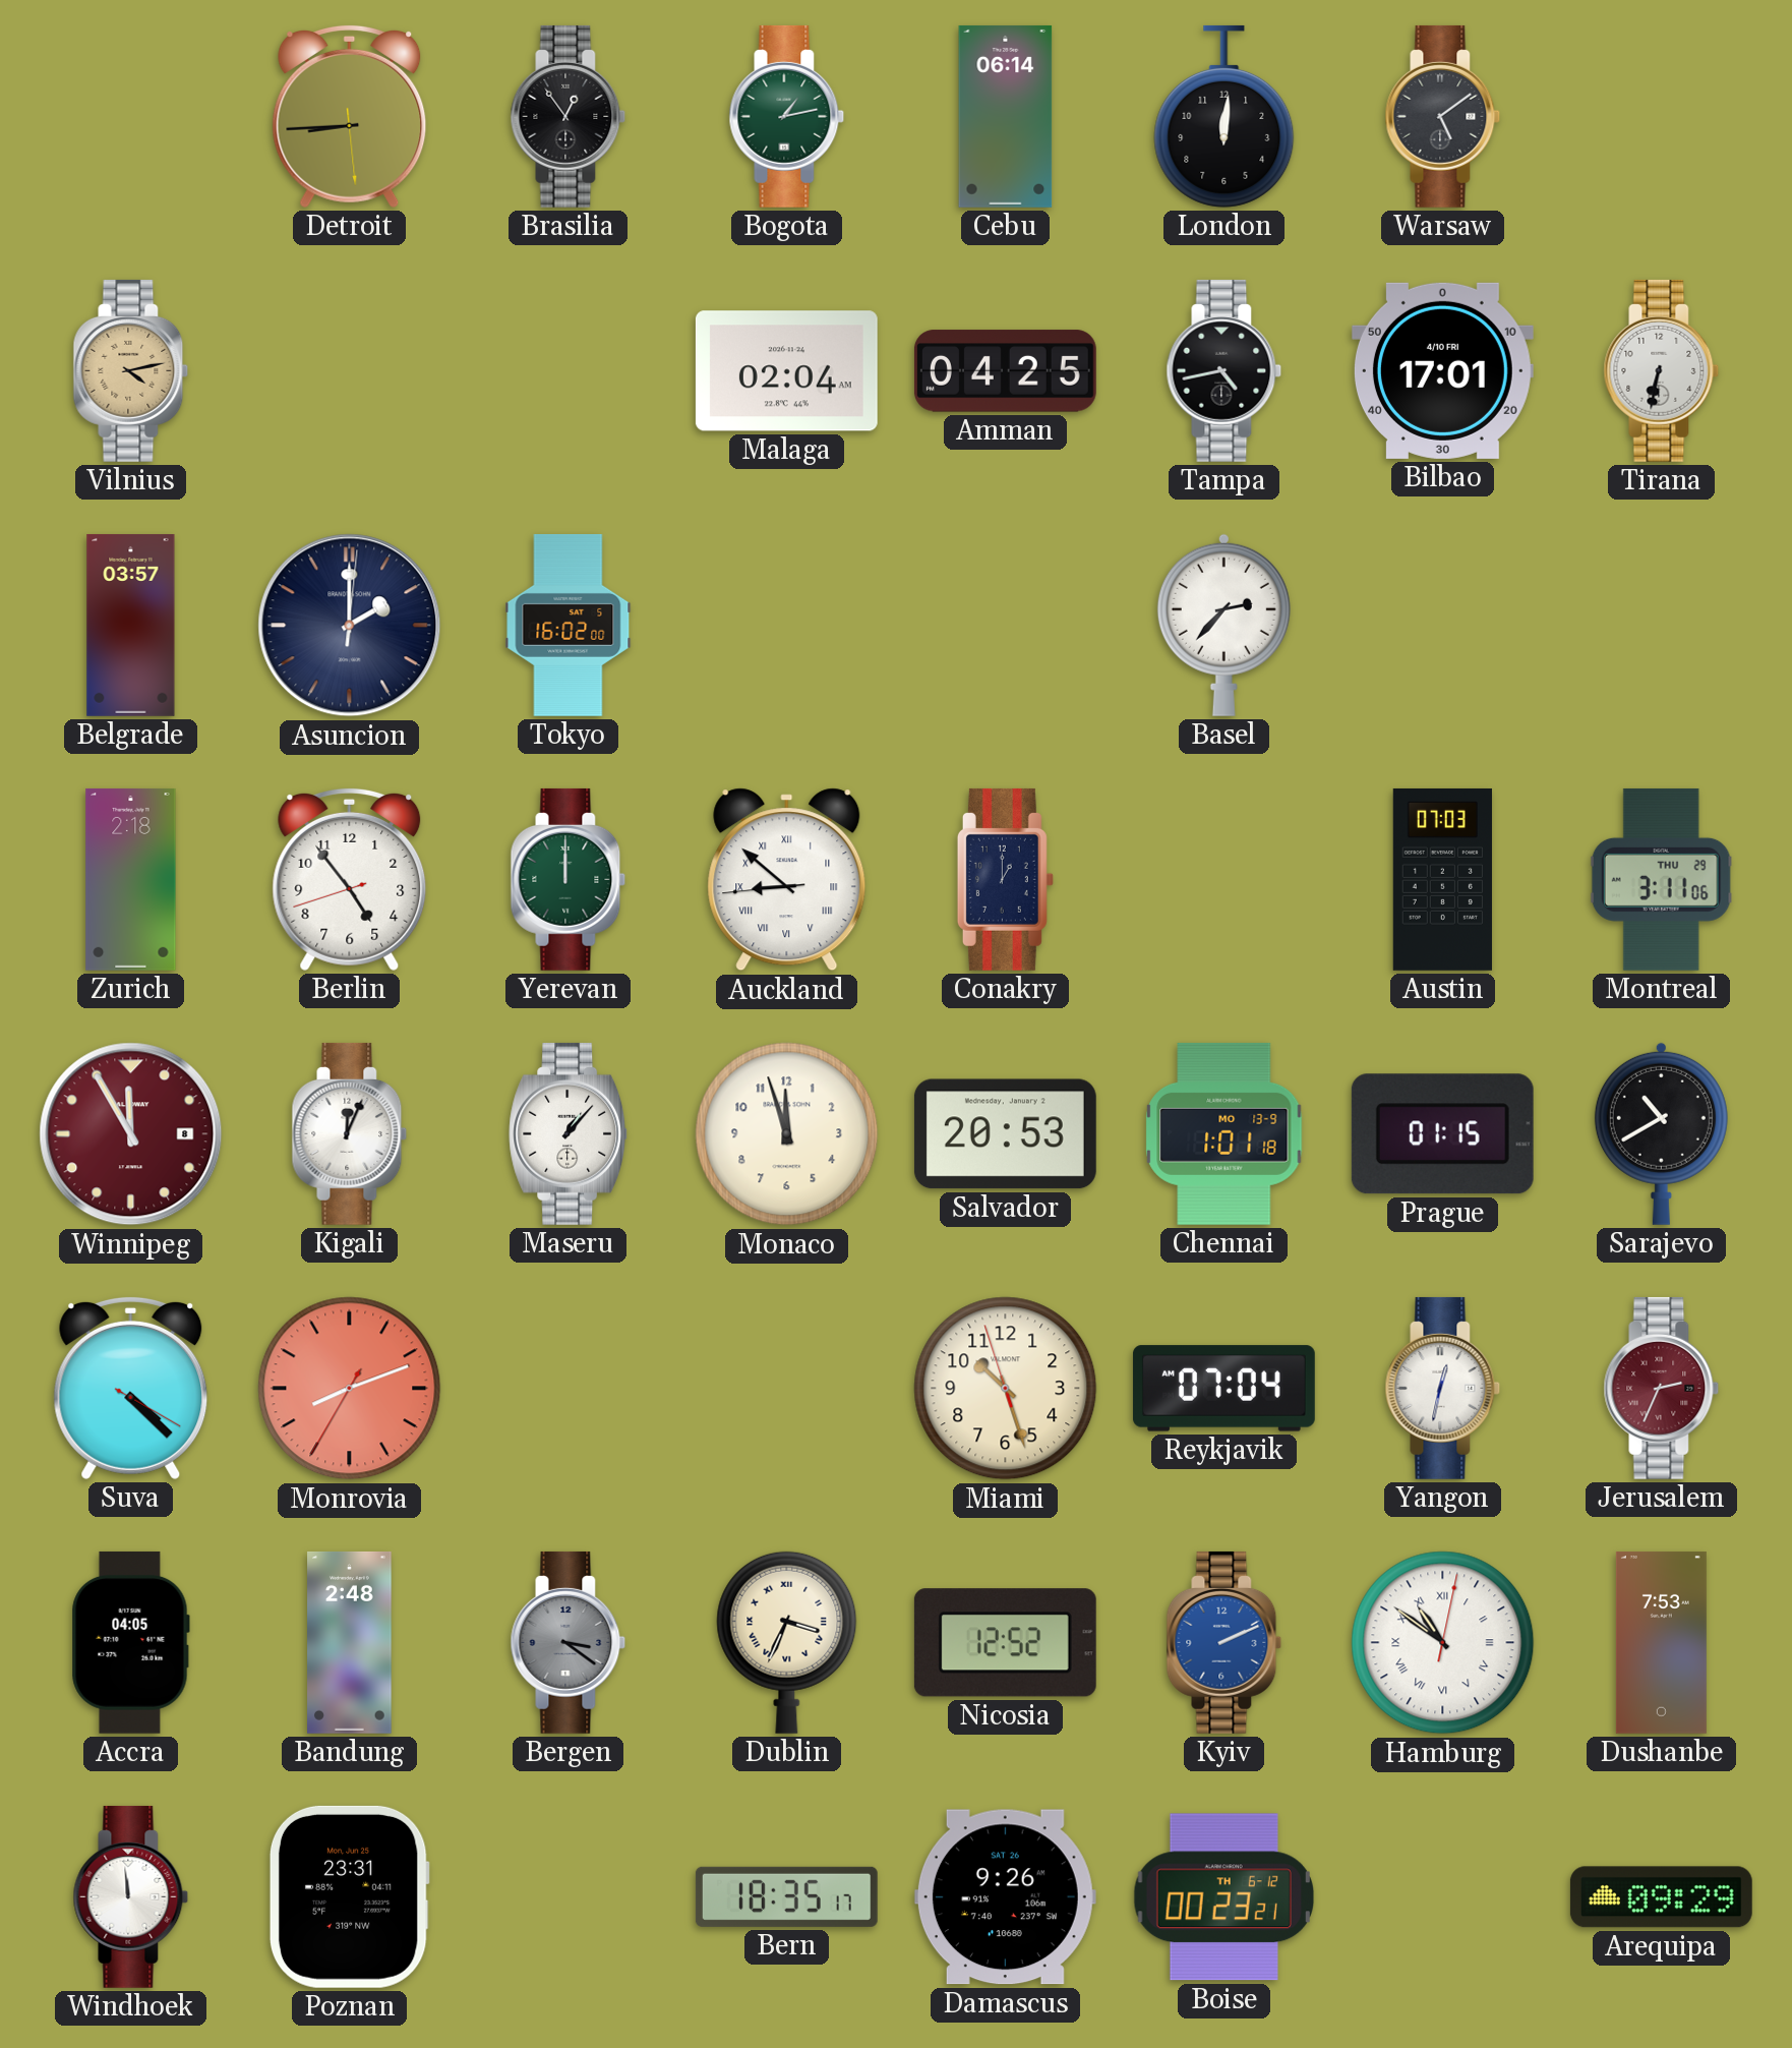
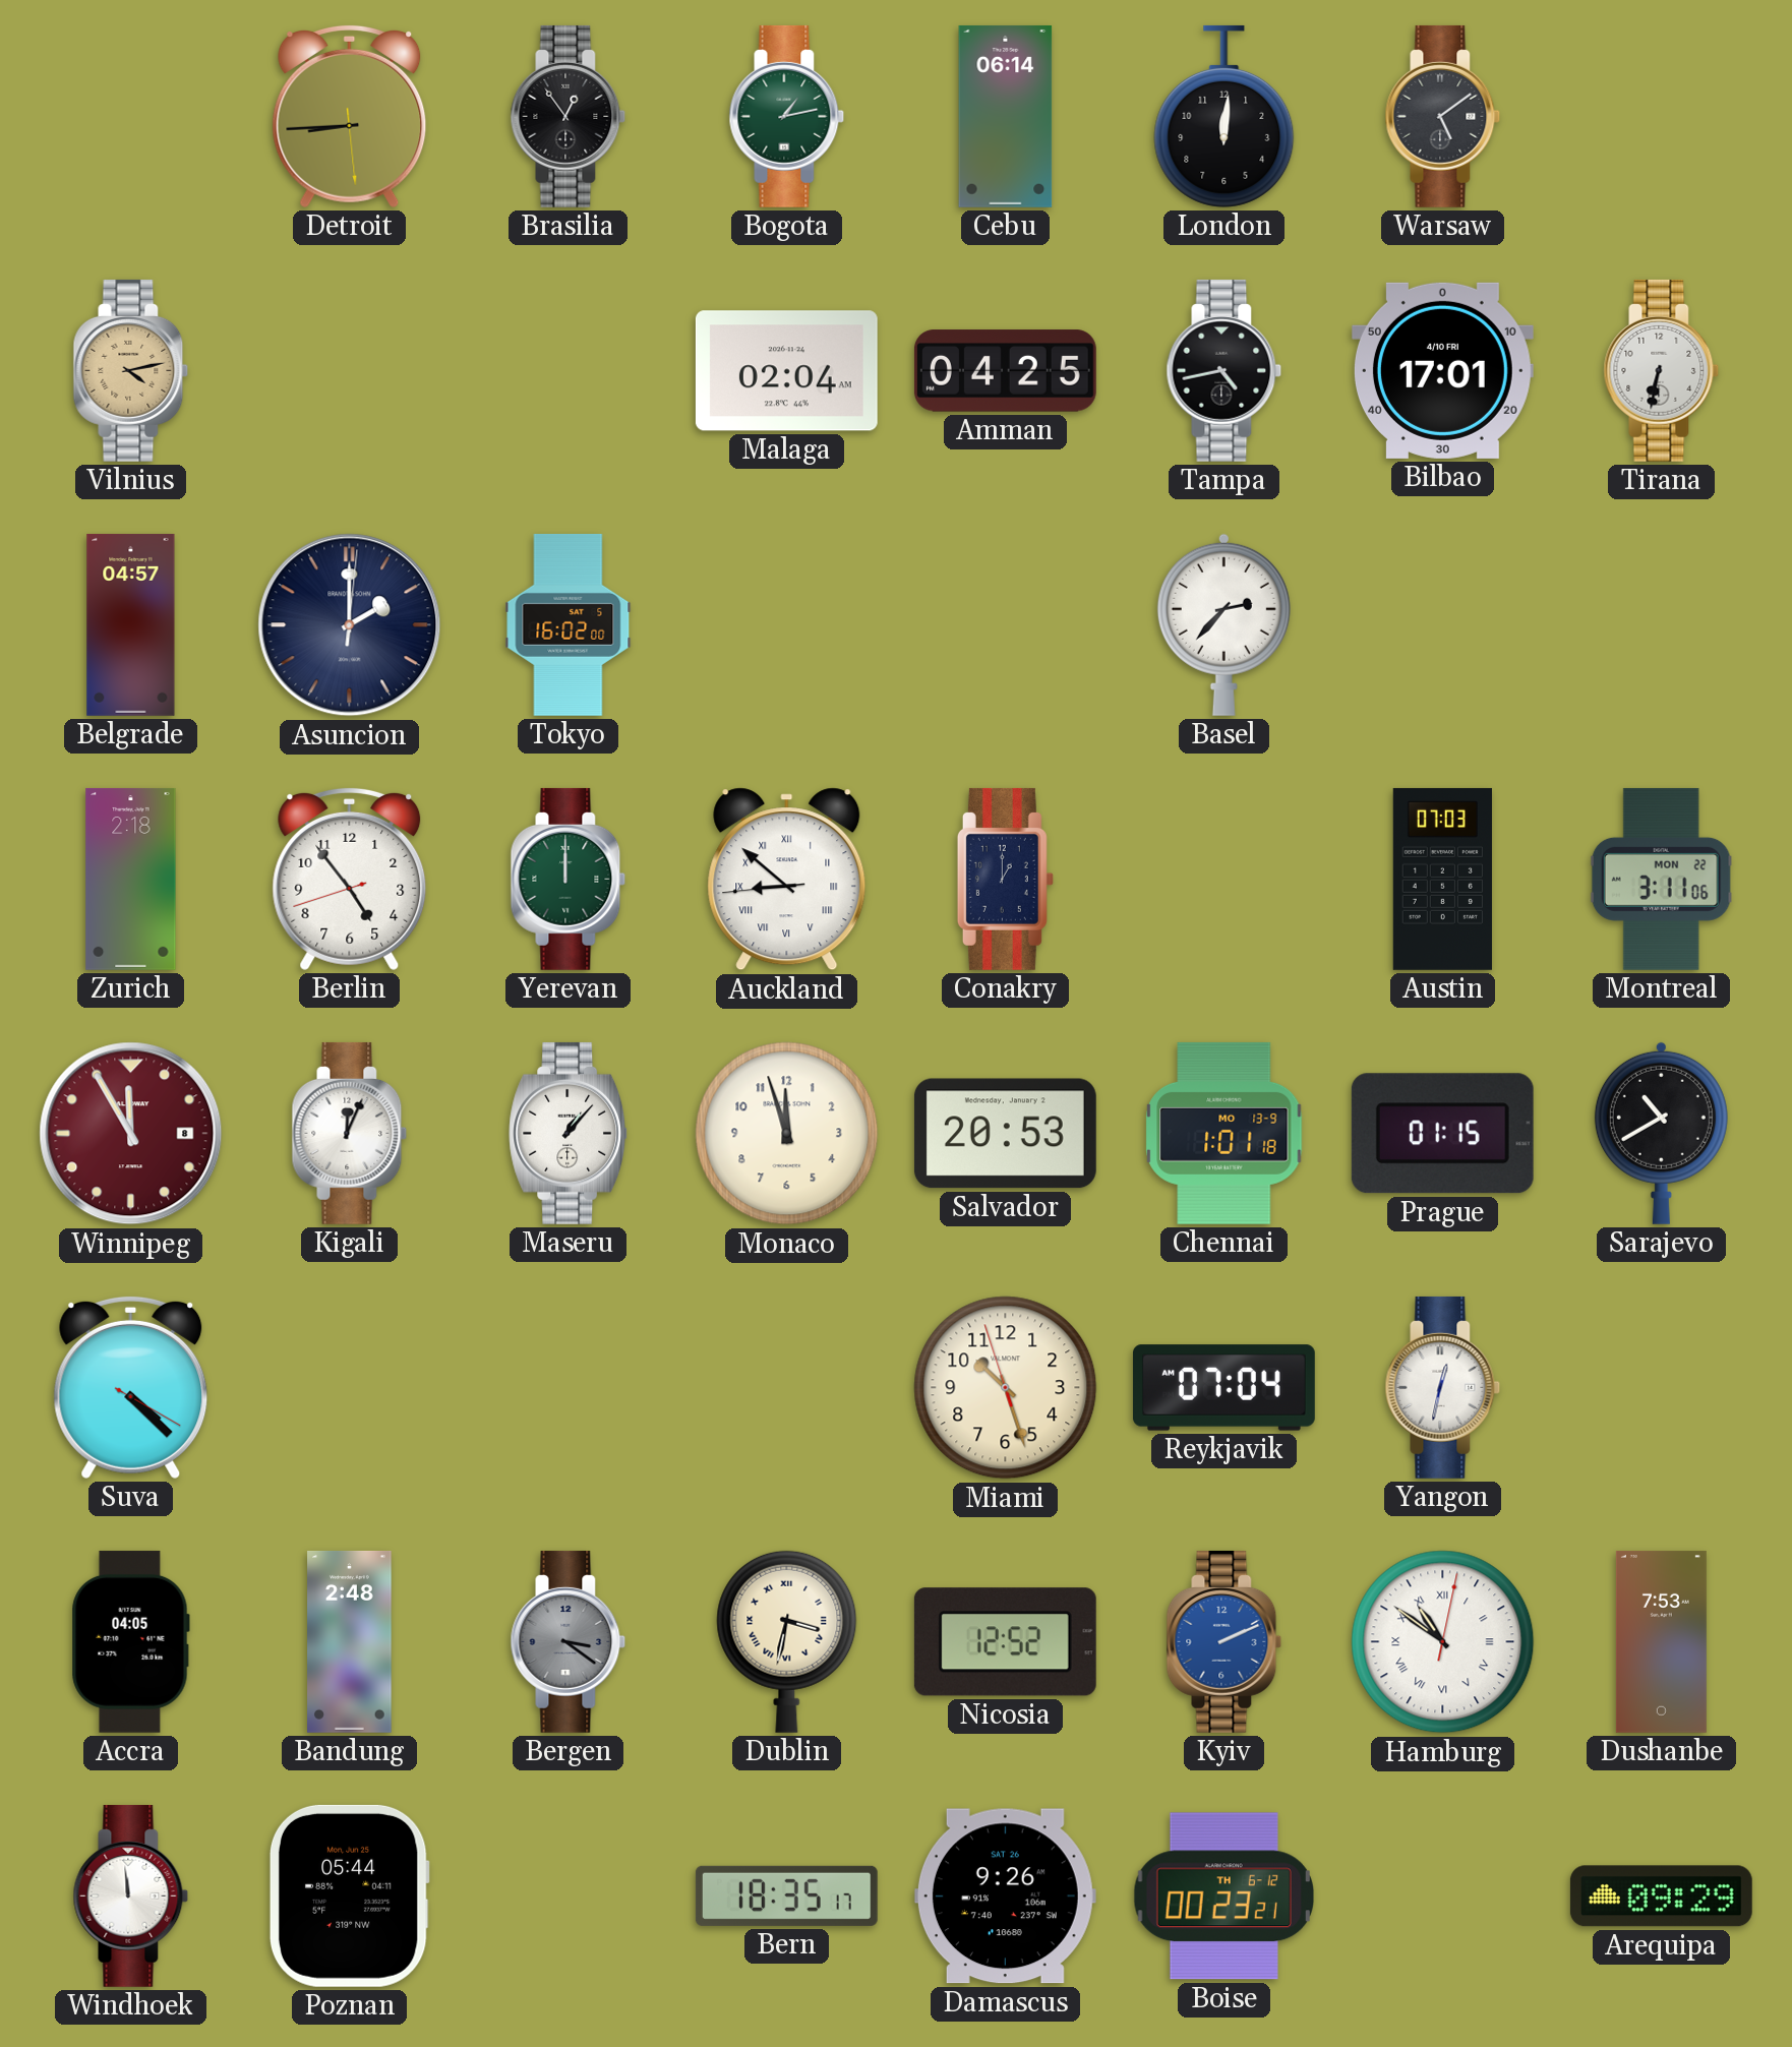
Belgrade: 03:57 -> 04:57 (131, 624)
Montreal date: THU 29 -> MON 22 (1661, 879)
Monrovia: 8:11 -> none (350, 1389)
Jerusalem: 2:34 -> none (1662, 1388)
Dublin: 3:34 -> 3:32 (787, 1641)
Poznan: 23:31 -> 05:44 (349, 1895)
